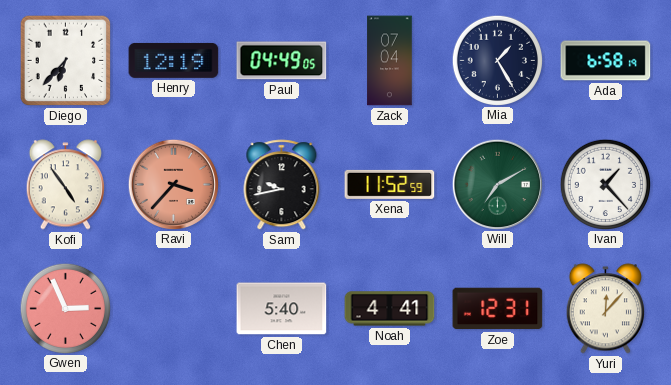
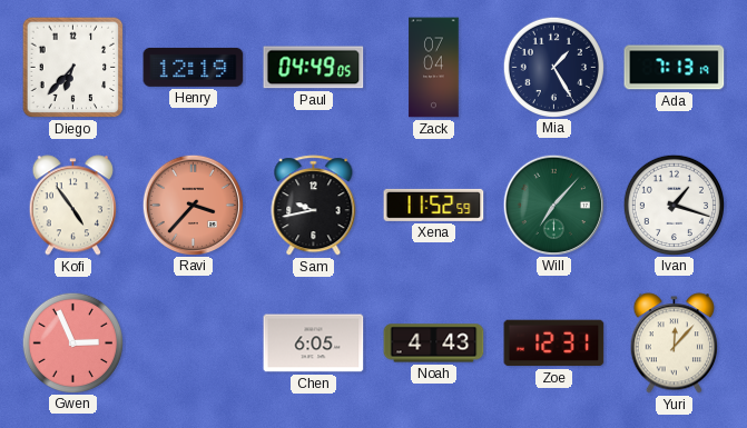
Ada: 6:58 -> 7:13 (675, 68)
Will: 7:10 -> 7:07 (553, 205)
Ivan: 1:23 -> 1:18 (674, 205)
Chen: 5:40 -> 6:05 (314, 344)
Noah: 4:41 -> 4:43 (434, 344)
